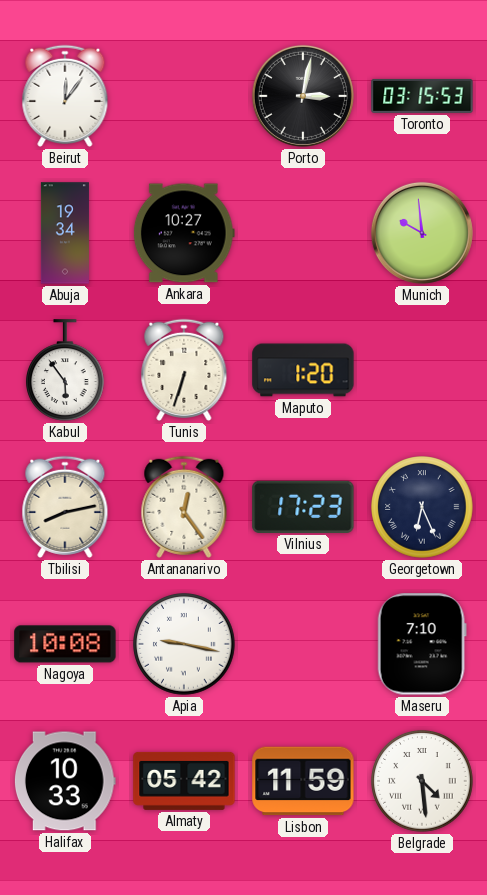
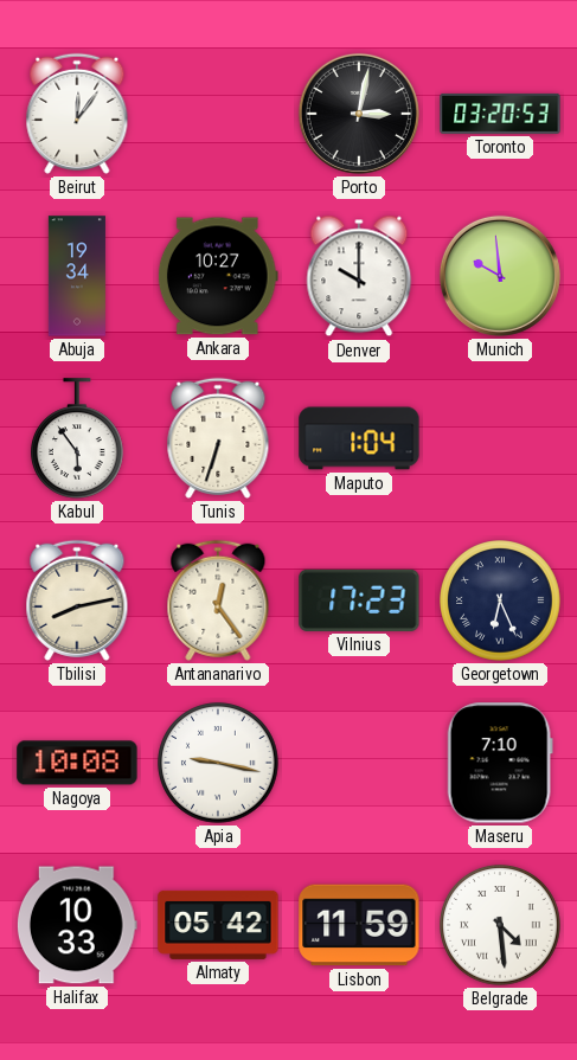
Toronto: 03:15 -> 03:20 (500, 114)
Denver: none -> 10:00 (359, 276)
Maputo: 1:20 -> 1:04 (359, 438)
